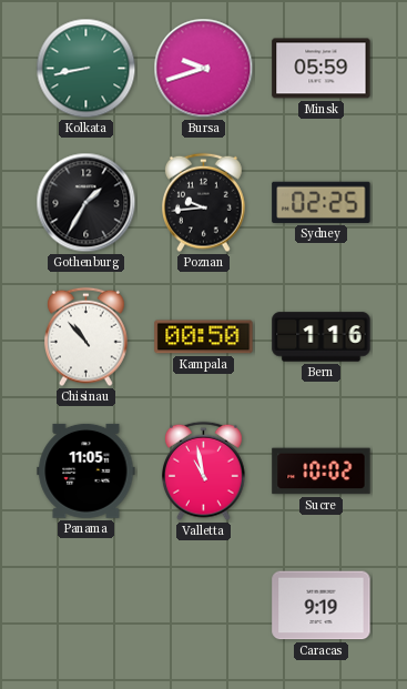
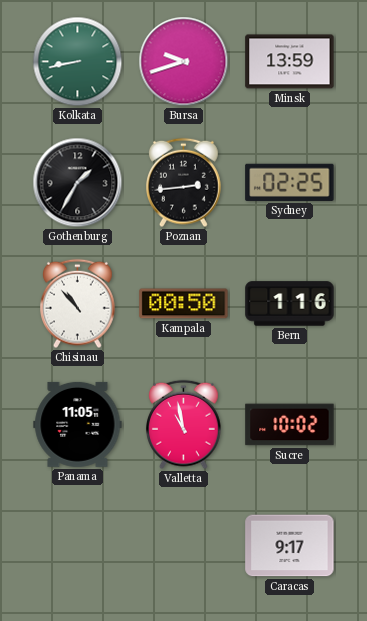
Minsk: 05:59 -> 13:59 (290, 62)
Poznan: 9:44 -> 2:44 (184, 183)
Caracas: 9:19 -> 9:17 (290, 546)
